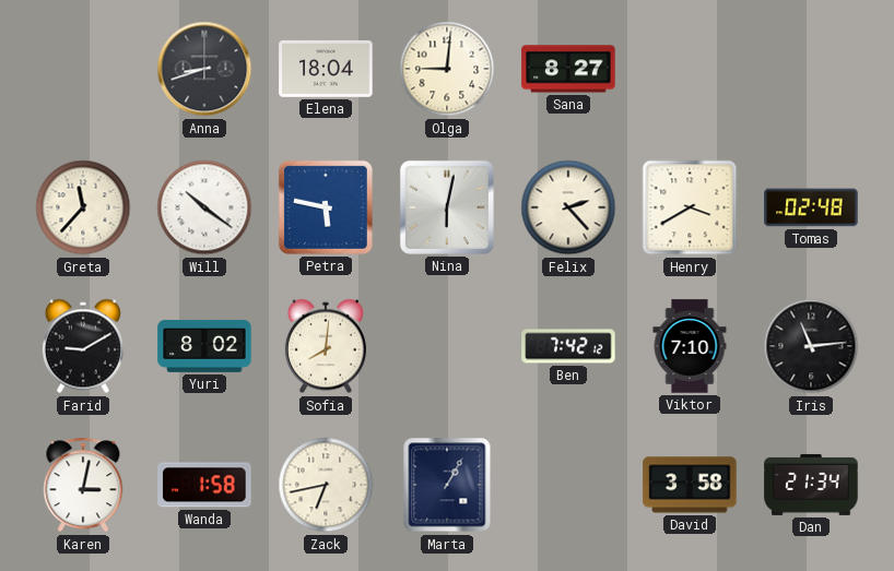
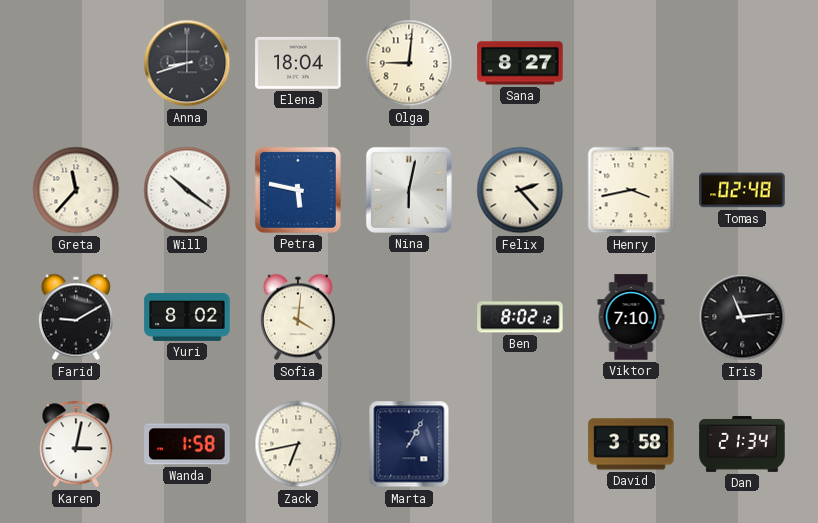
Henry: 3:40 -> 3:43 (631, 190)
Sofia: 8:01 -> 4:01 (298, 317)
Ben: 7:42 -> 8:02 (520, 317)
